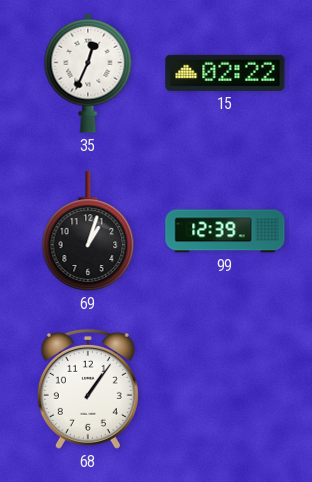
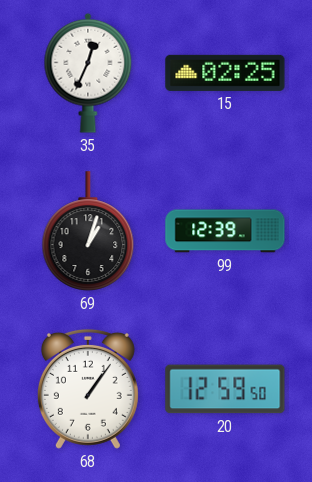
15: 02:22 -> 02:25 (225, 73)
20: none -> 12:59 (225, 389)
